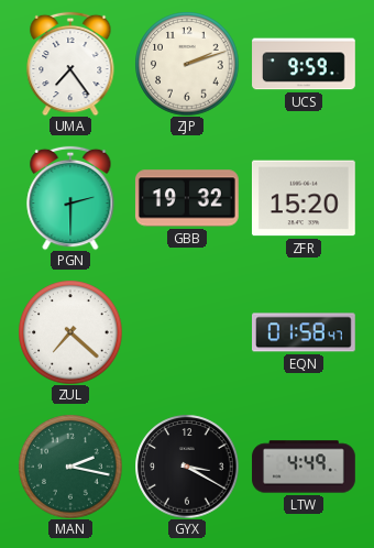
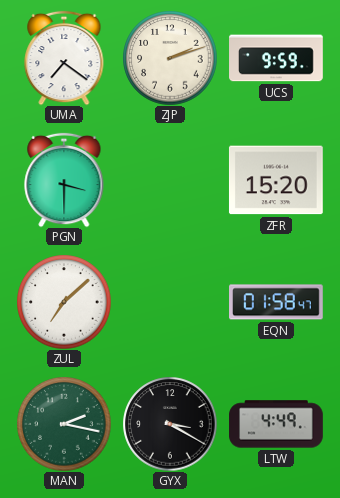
UMA: 7:24 -> 7:21 (64, 58)
PGN: 2:30 -> 3:30 (64, 180)
GBB: 19:32 -> none (187, 198)
ZUL: 7:22 -> 7:08 (64, 302)
